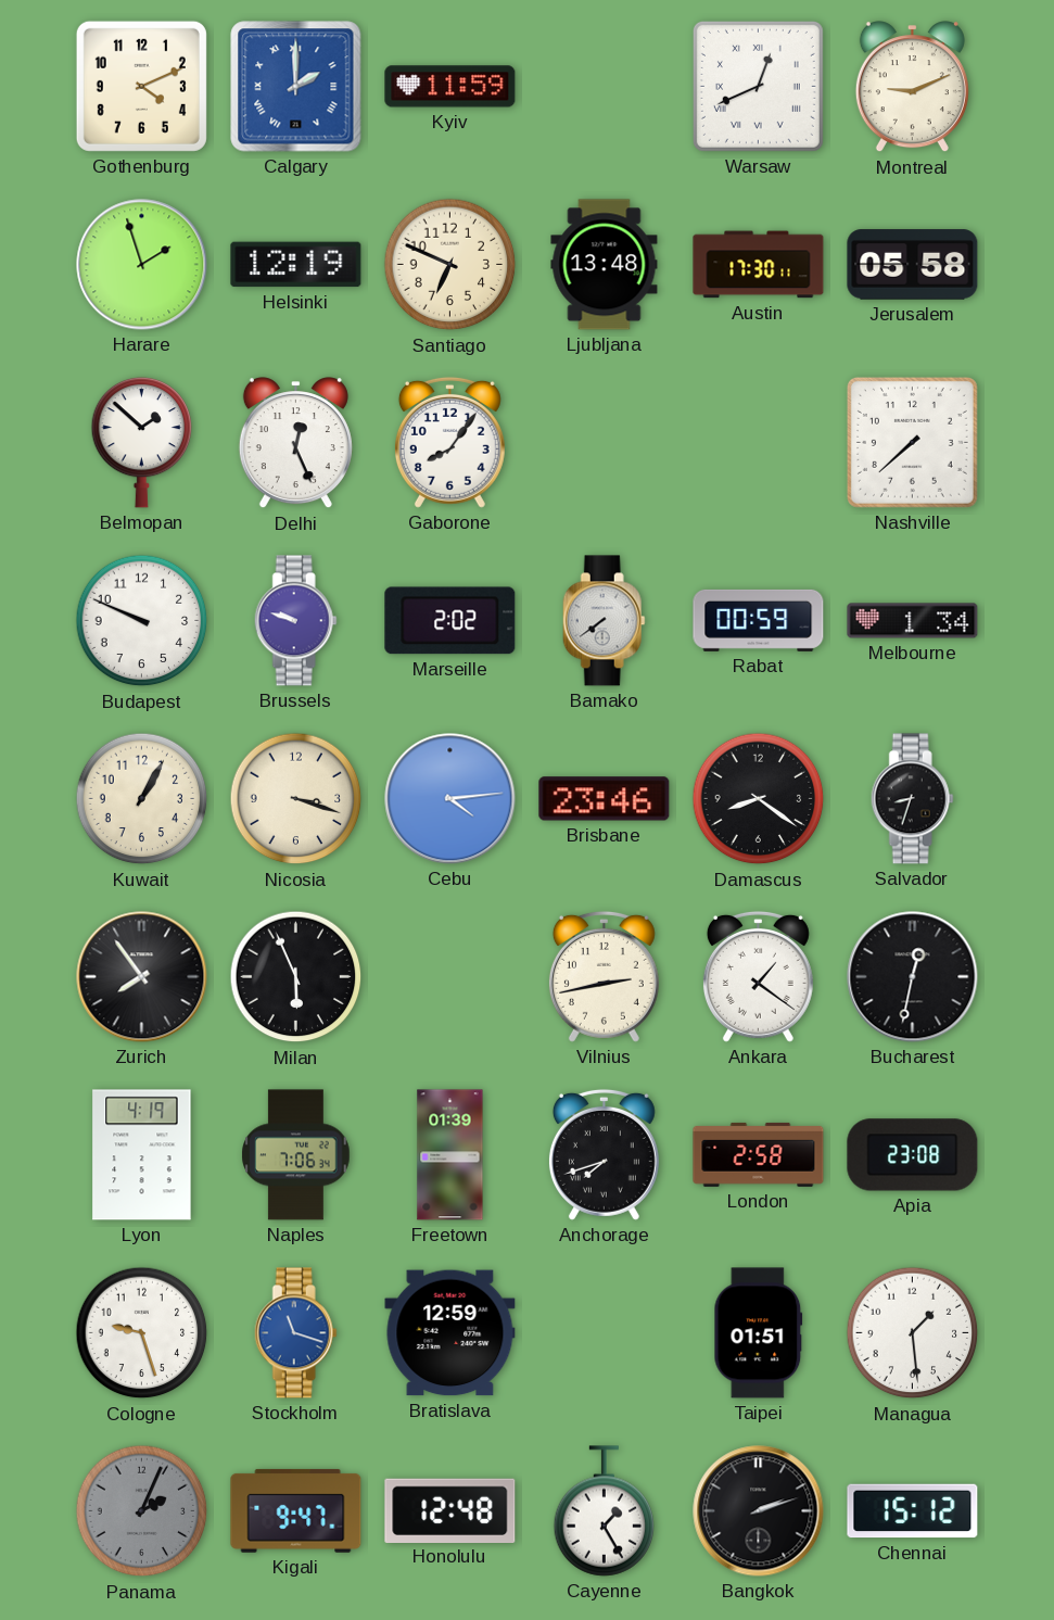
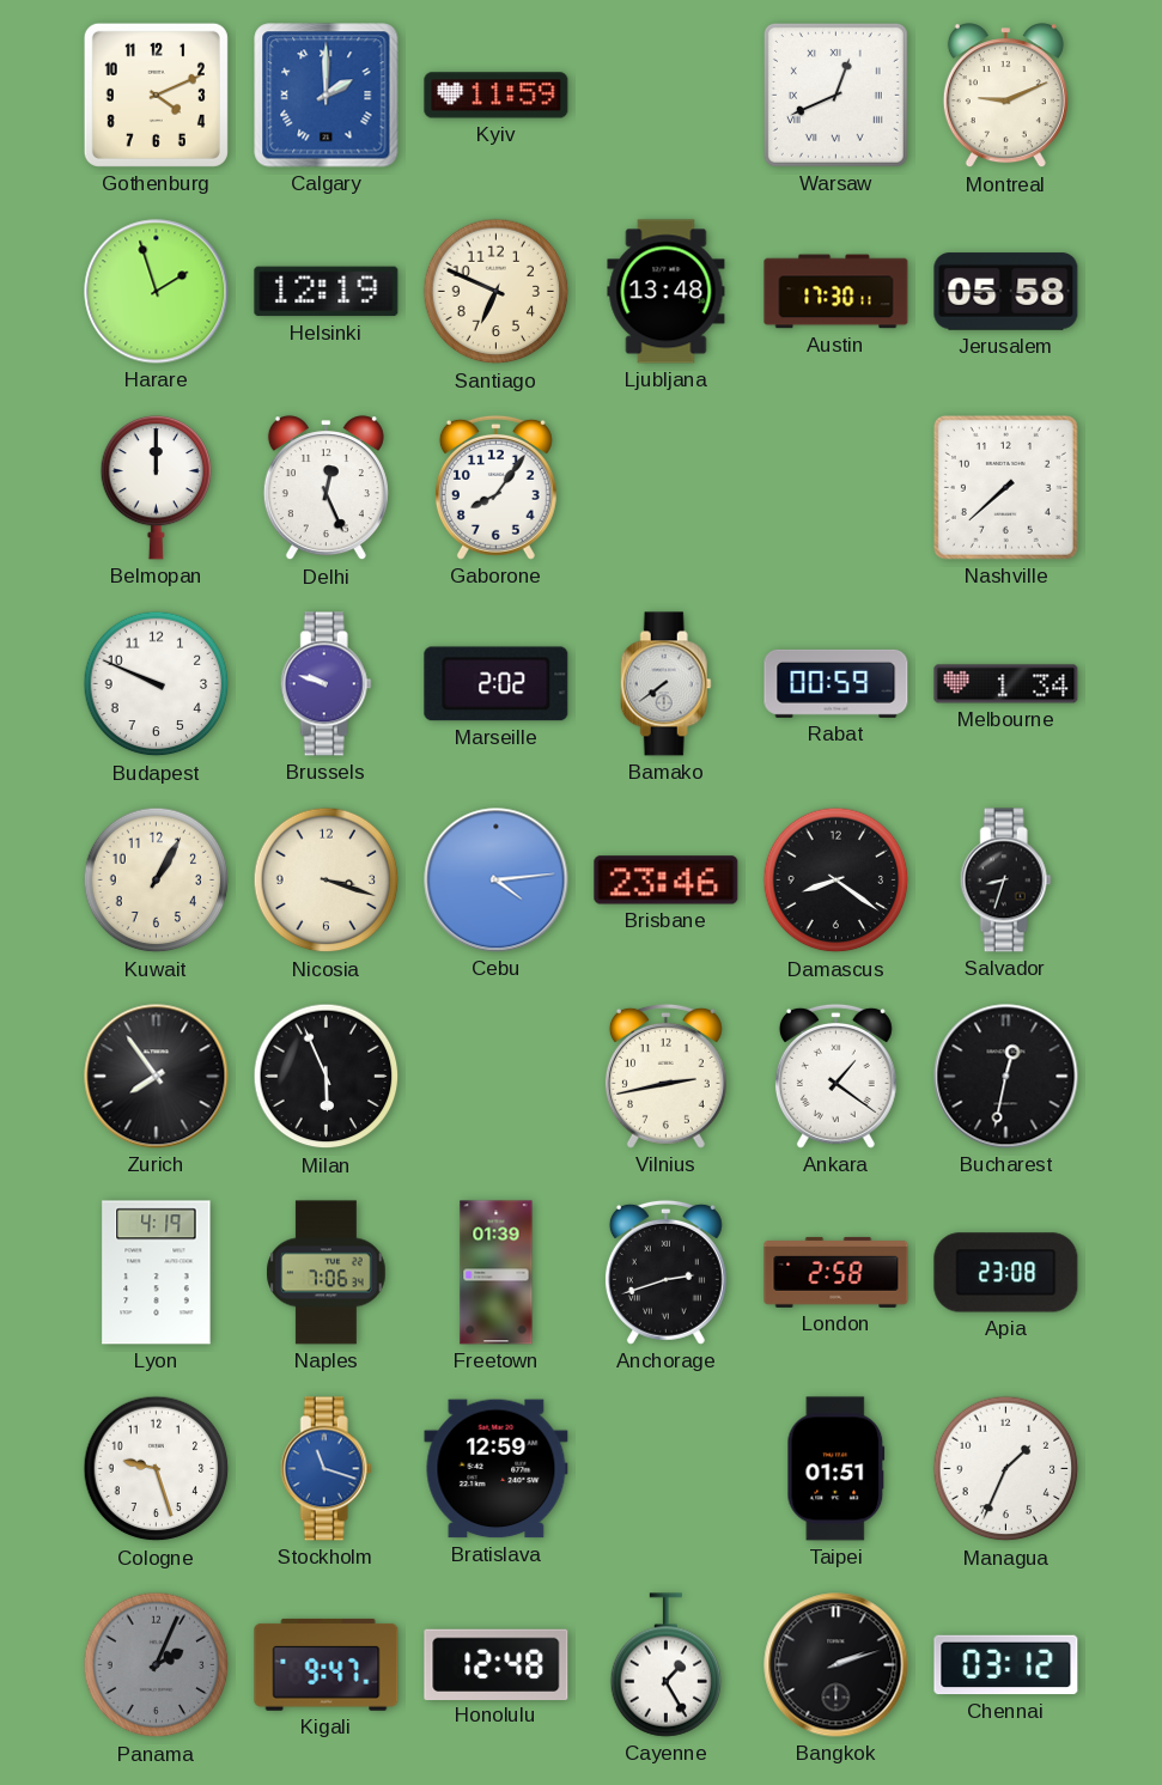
Belmopan: 1:52 -> 12:00 (157, 487)
Anchorage: 7:42 -> 2:42 (665, 1272)
Managua: 1:29 -> 1:34 (1006, 1469)
Chennai: 15:12 -> 03:12 (1006, 1665)
